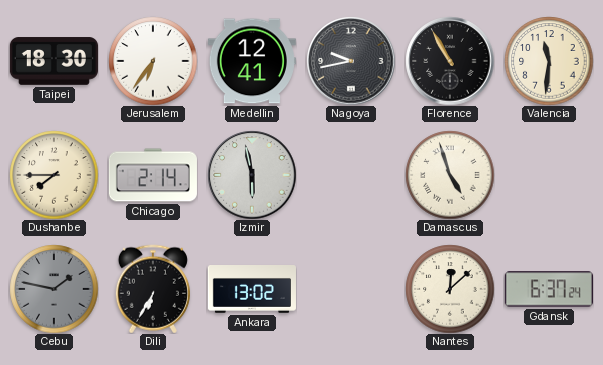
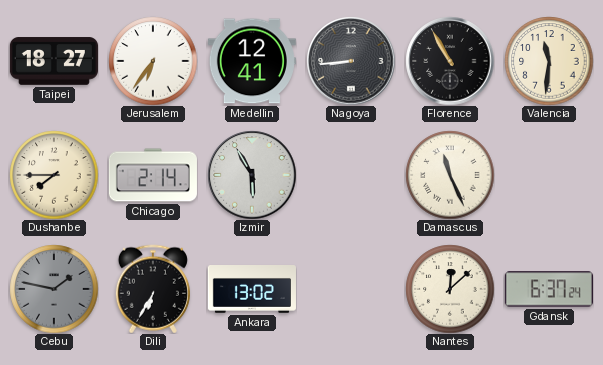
Taipei: 18:30 -> 18:27 (54, 61)
Nagoya: 9:43 -> 8:44 (351, 61)
Izmir: 5:58 -> 5:55 (252, 175)
Damascus: 4:57 -> 11:26 (450, 175)
